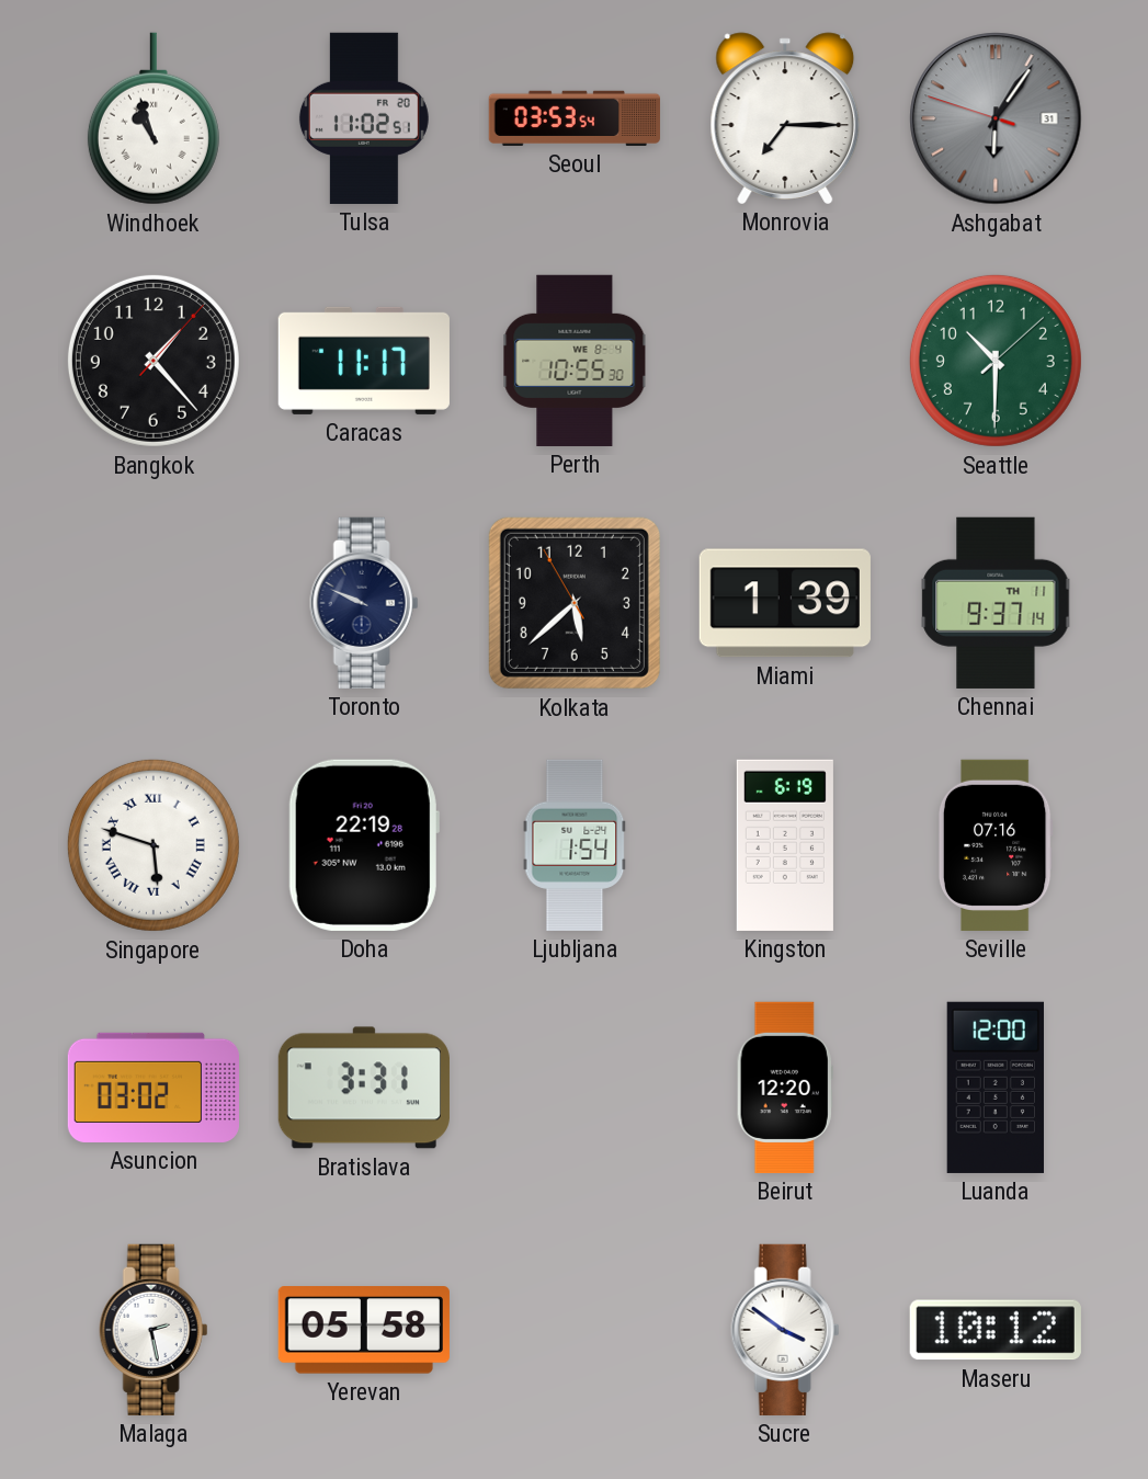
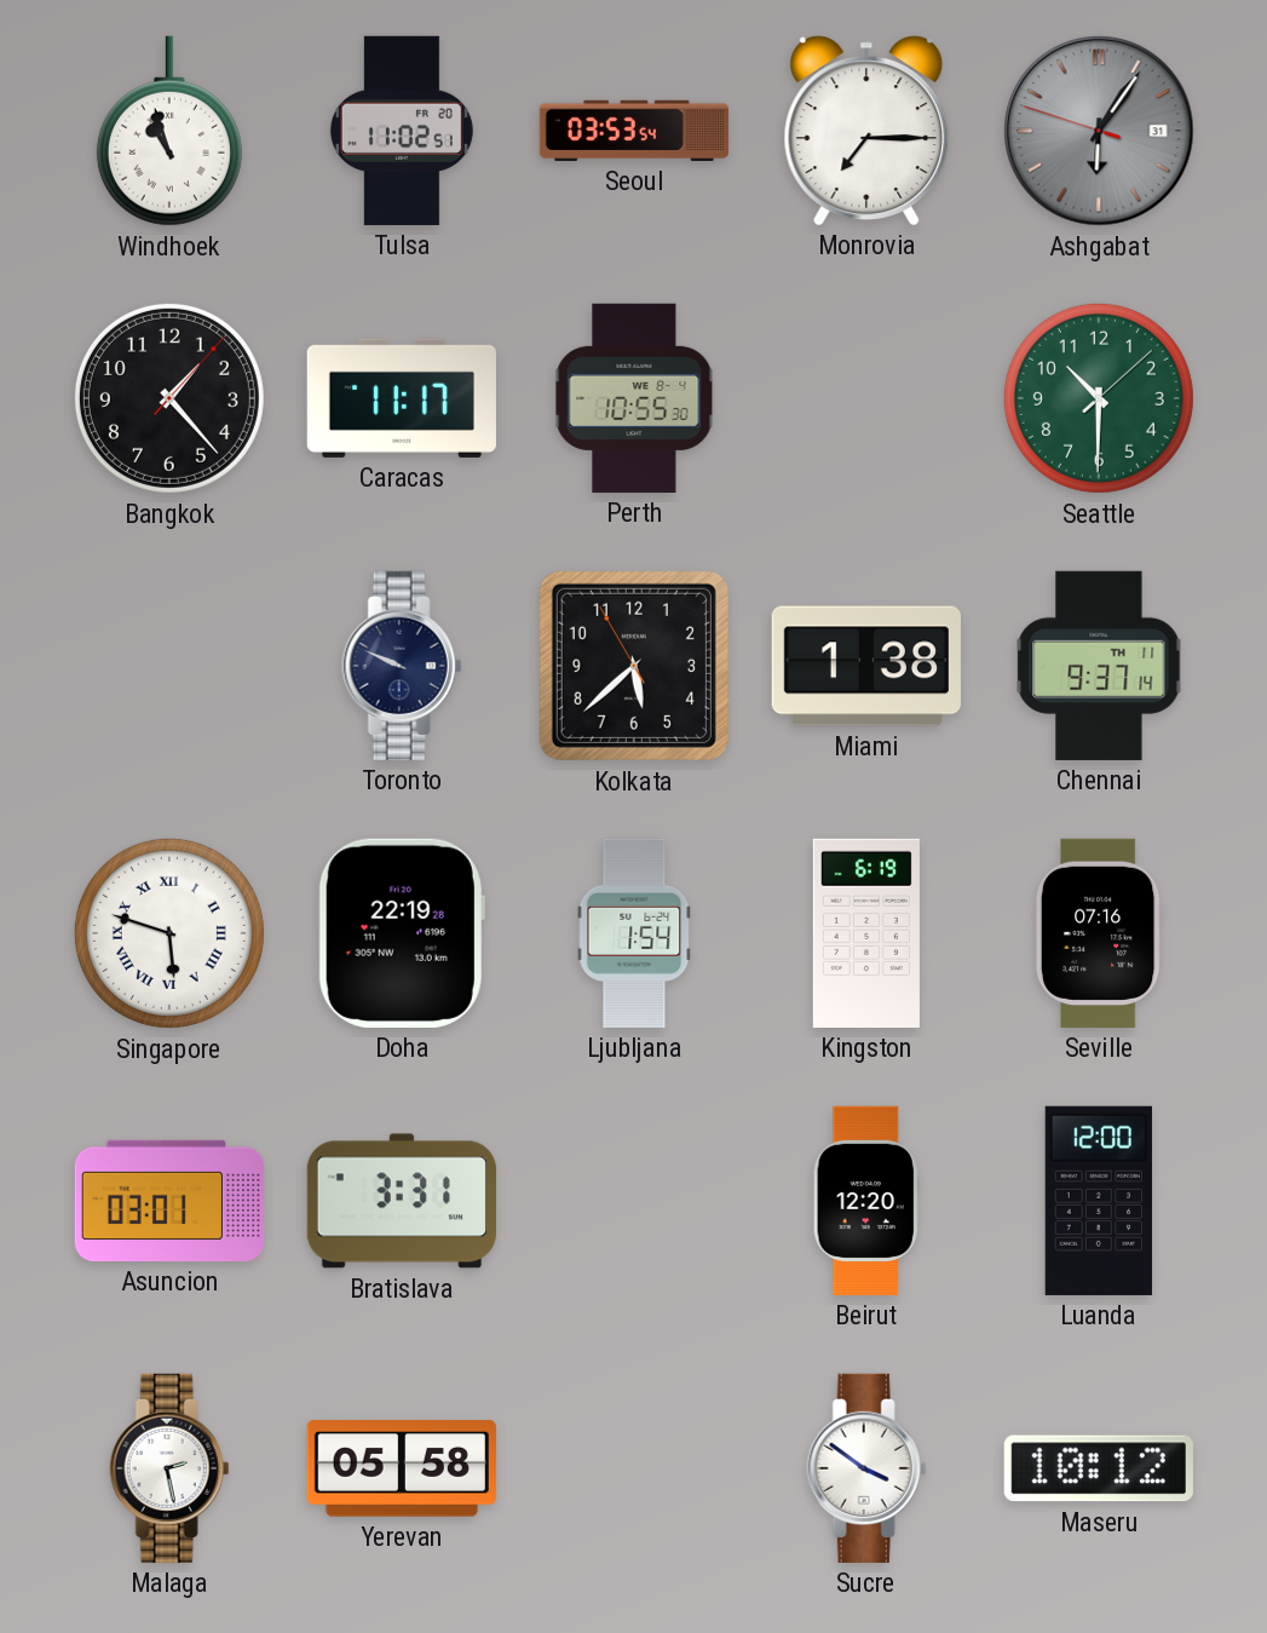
Miami: 1:39 -> 1:38 (866, 666)
Asuncion: 03:02 -> 03:01 (168, 1201)
